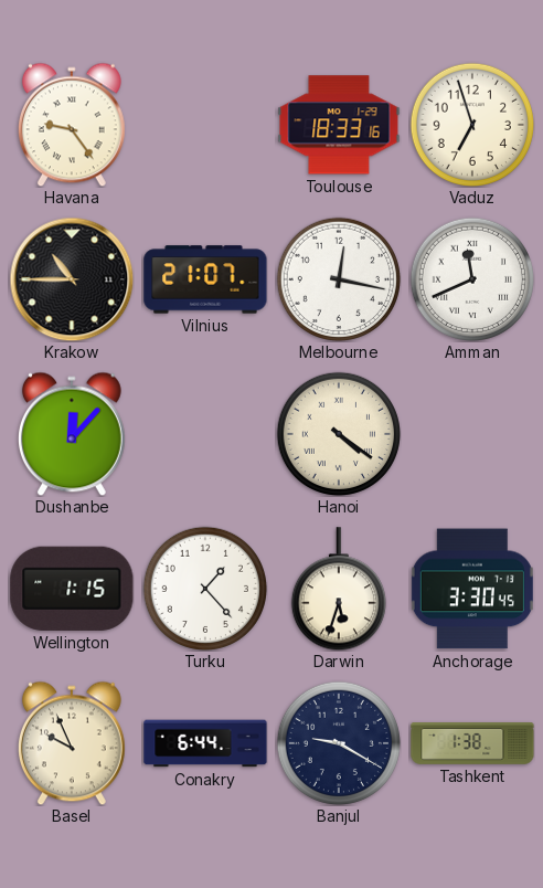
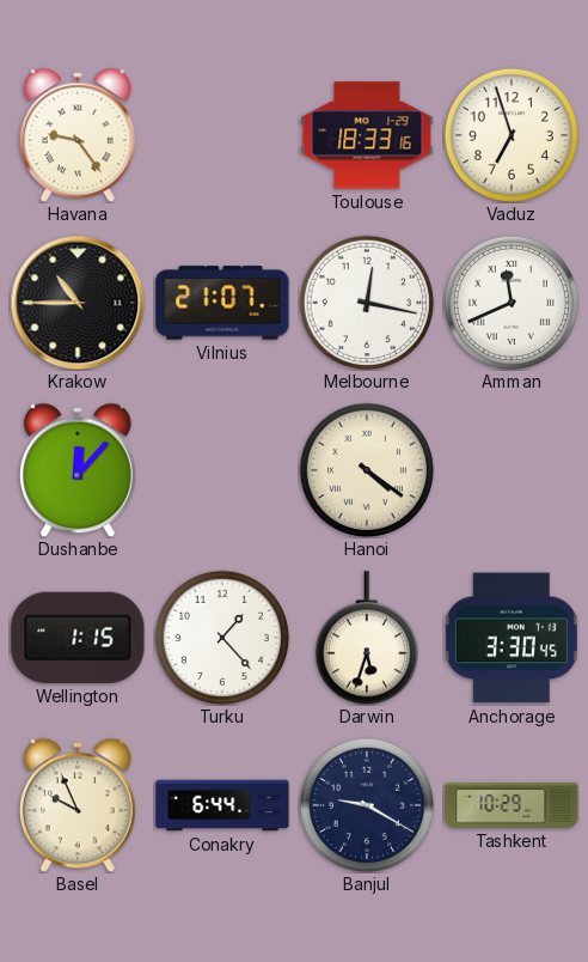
Tashkent: 1:38 -> 10:29 (512, 806)
